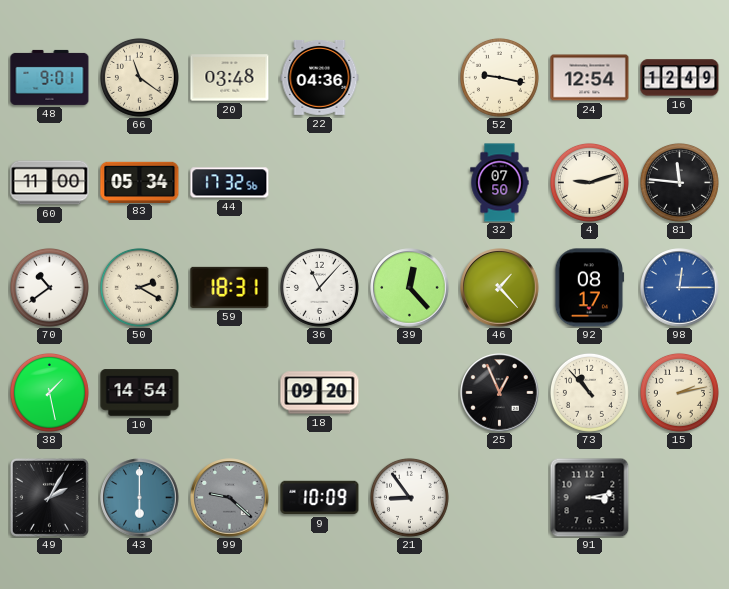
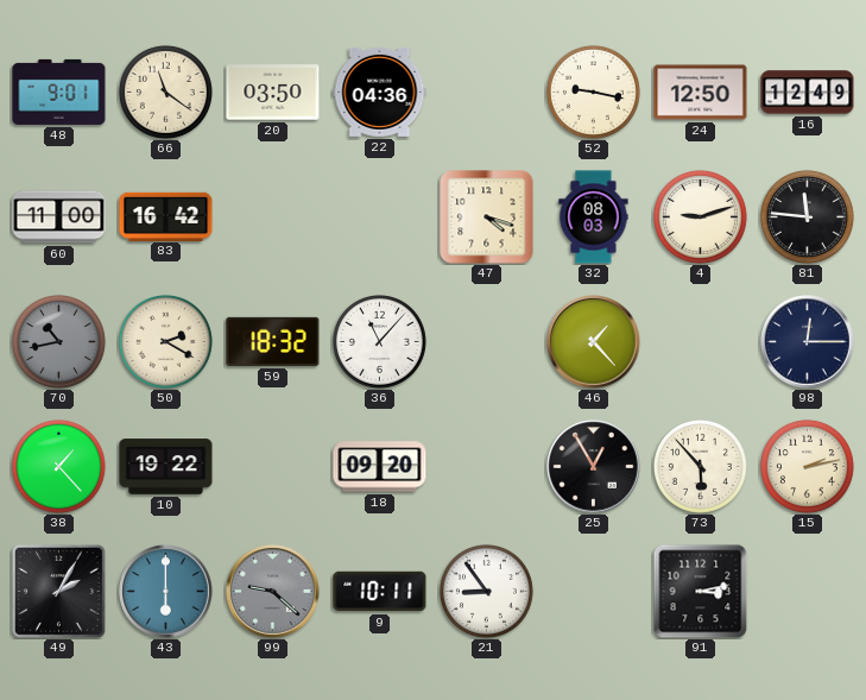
20: 03:48 -> 03:50 (273, 93)
24: 12:54 -> 12:50 (701, 93)
83: 05:34 -> 16:42 (166, 216)
44: 17:32 -> none (230, 183)
47: none -> 4:18 (487, 217)
32: 07:50 -> 08:03 (594, 217)
70: 10:39 -> 10:43 (58, 341)
70 dial: white -> grey (58, 341)
59: 18:31 -> 18:32 (273, 341)
39: 12:23 -> none (410, 288)
92: 08:17 -> none (590, 288)
98 dial: blue -> navy (808, 342)
38: 1:28 -> 1:23 (58, 466)
10: 14:54 -> 19:22 (166, 467)
25: 12:56 -> 12:55 (594, 467)
73: 10:53 -> 5:53 (700, 466)
9: 10:09 -> 10:11 (380, 592)
